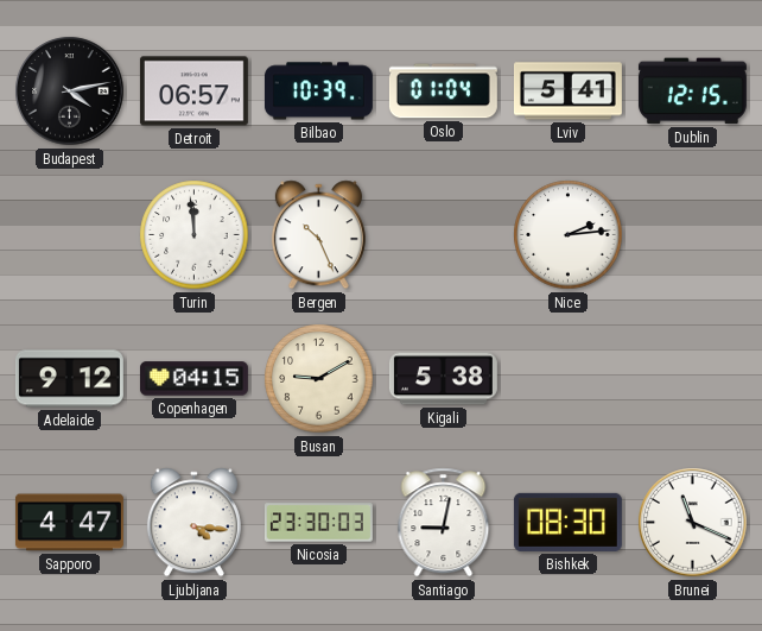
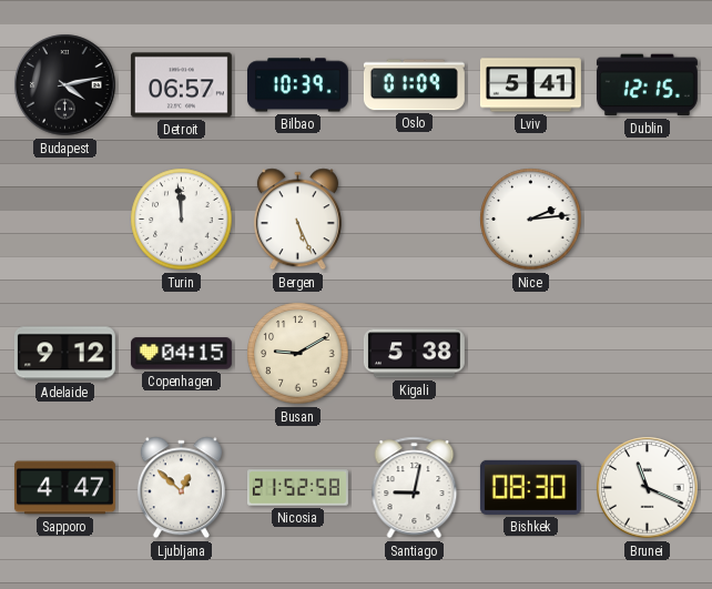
Oslo: 01:04 -> 01:09 (414, 85)
Bergen: 10:26 -> 5:26 (297, 220)
Ljubljana: 4:16 -> 12:52 (181, 488)
Nicosia: 23:30 -> 21:52 (297, 488)
